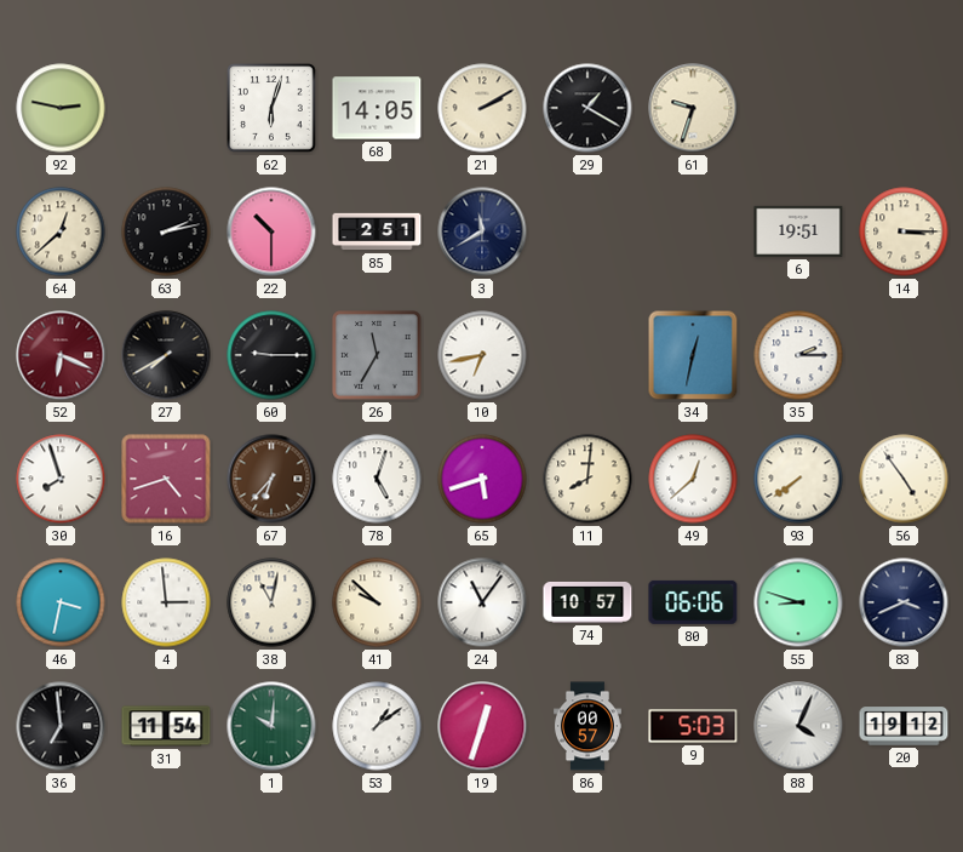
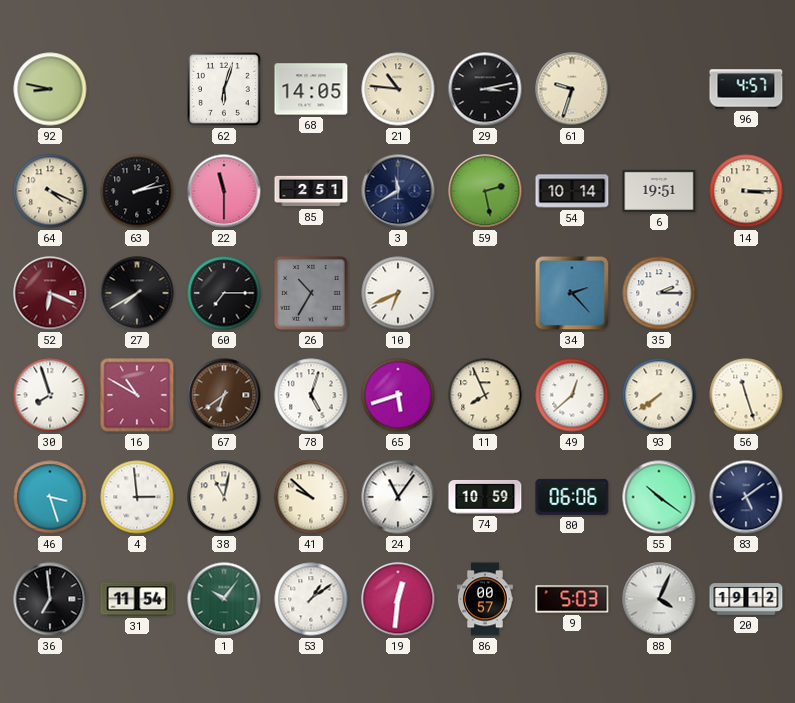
92: 2:47 -> 8:47 (50, 89)
21: 2:10 -> 10:46 (398, 89)
29: 1:20 -> 3:13 (485, 89)
96: none -> 4:57 (746, 89)
64: 12:38 -> 4:19 (50, 191)
22: 10:30 -> 11:30 (224, 191)
59: none -> 2:28 (485, 191)
54: none -> 10:14 (572, 191)
60: 9:15 -> 7:15 (224, 293)
26: 11:35 -> 10:35 (311, 293)
10: 6:43 -> 6:41 (398, 293)
34: 12:32 -> 2:23 (572, 293)
16: 4:42 -> 10:50 (137, 395)
67: 6:37 -> 6:39 (224, 395)
11: 8:01 -> 7:56 (485, 395)
56: 4:54 -> 11:27 (746, 395)
46: 3:32 -> 3:27 (50, 497)
74: 10:57 -> 10:59 (485, 497)
55: 8:48 -> 10:21 (659, 497)
83: 3:41 -> 5:09 (746, 497)
1: 10:01 -> 10:06 (224, 599)
19: 12:33 -> 12:31 (398, 599)
